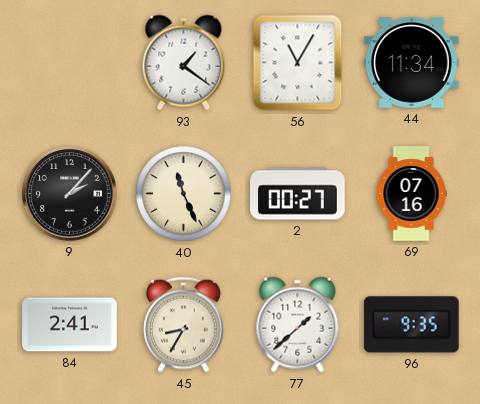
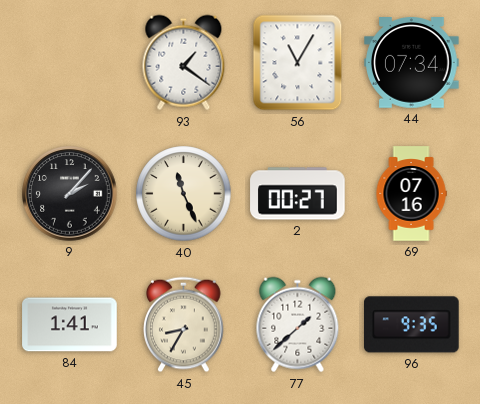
44: 11:34 -> 07:34 (412, 63)
84: 2:41 -> 1:41 (70, 325)
